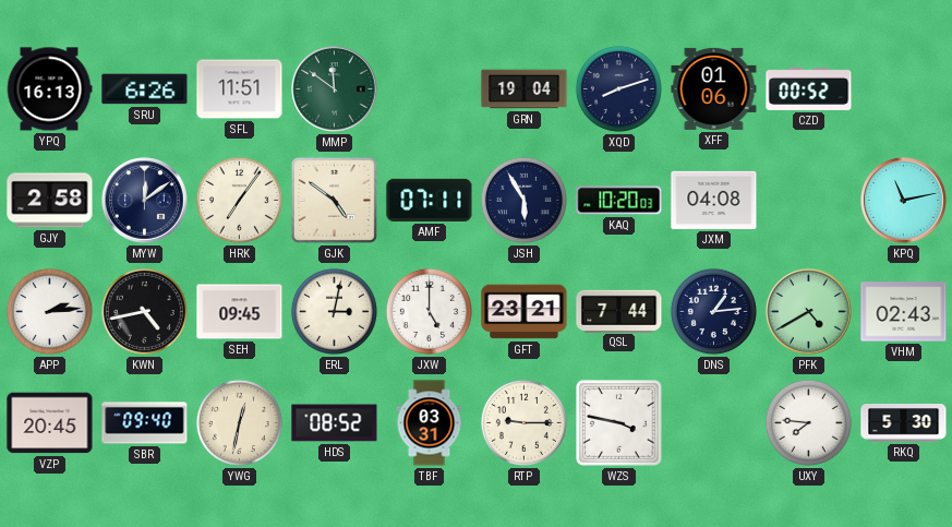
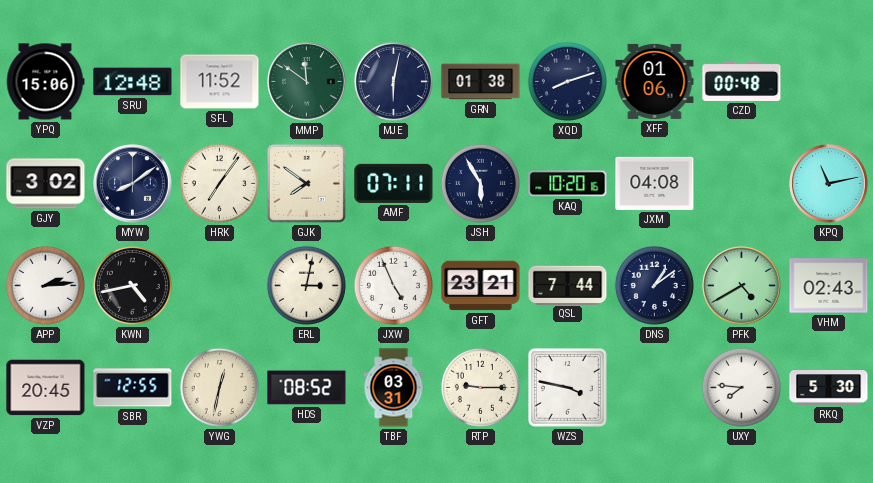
YPQ: 16:13 -> 15:06 (45, 82)
SRU: 6:26 -> 12:48 (133, 82)
SFL: 11:51 -> 11:52 (220, 82)
MJE: none -> 6:02 (393, 81)
GRN: 19:04 -> 01:38 (481, 82)
CZD: 00:52 -> 00:48 (742, 81)
GJY: 2:58 -> 3:02 (46, 184)
MYW: 12:09 -> 8:09 (133, 184)
GJK: 4:51 -> 7:51 (306, 183)
KAQ: 10:20:03 -> 10:20:16 (568, 184)
SEH: 09:45 -> none (240, 312)
JXW: 5:00 -> 4:56 (393, 285)
DNS: 1:14 -> 1:09 (654, 285)
SBR: 09:40 -> 12:55 (133, 388)
